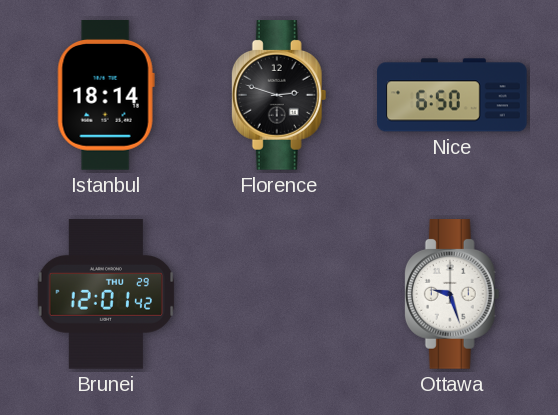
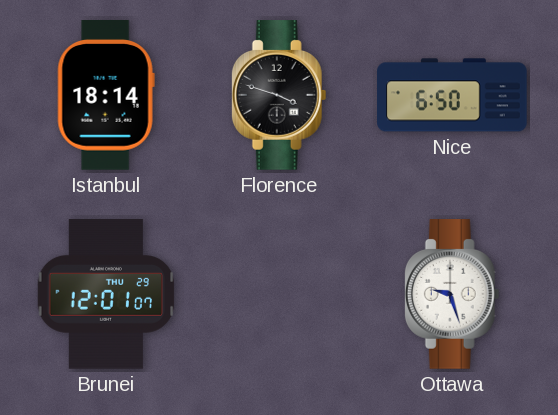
Florence: 2:48 -> 3:48 (279, 95)
Brunei: 12:01:42 -> 12:01:07 (106, 294)
